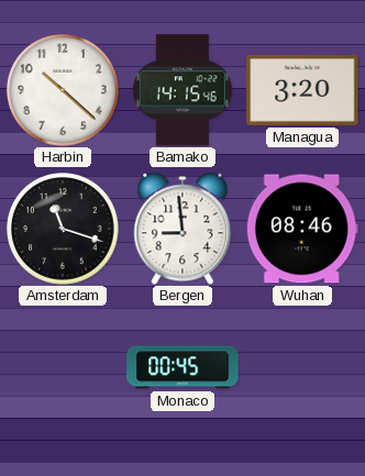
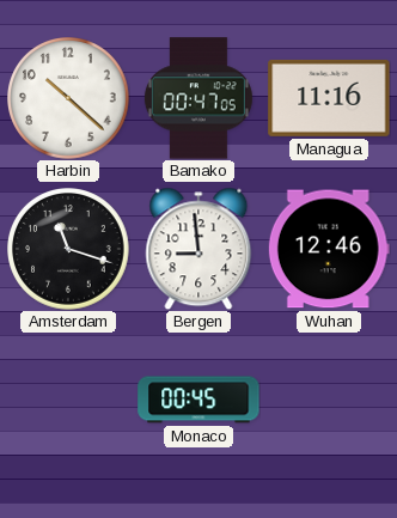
Bamako: 14:15 -> 00:47 (198, 98)
Managua: 3:20 -> 11:16 (329, 98)
Wuhan: 08:46 -> 12:46 (329, 249)
